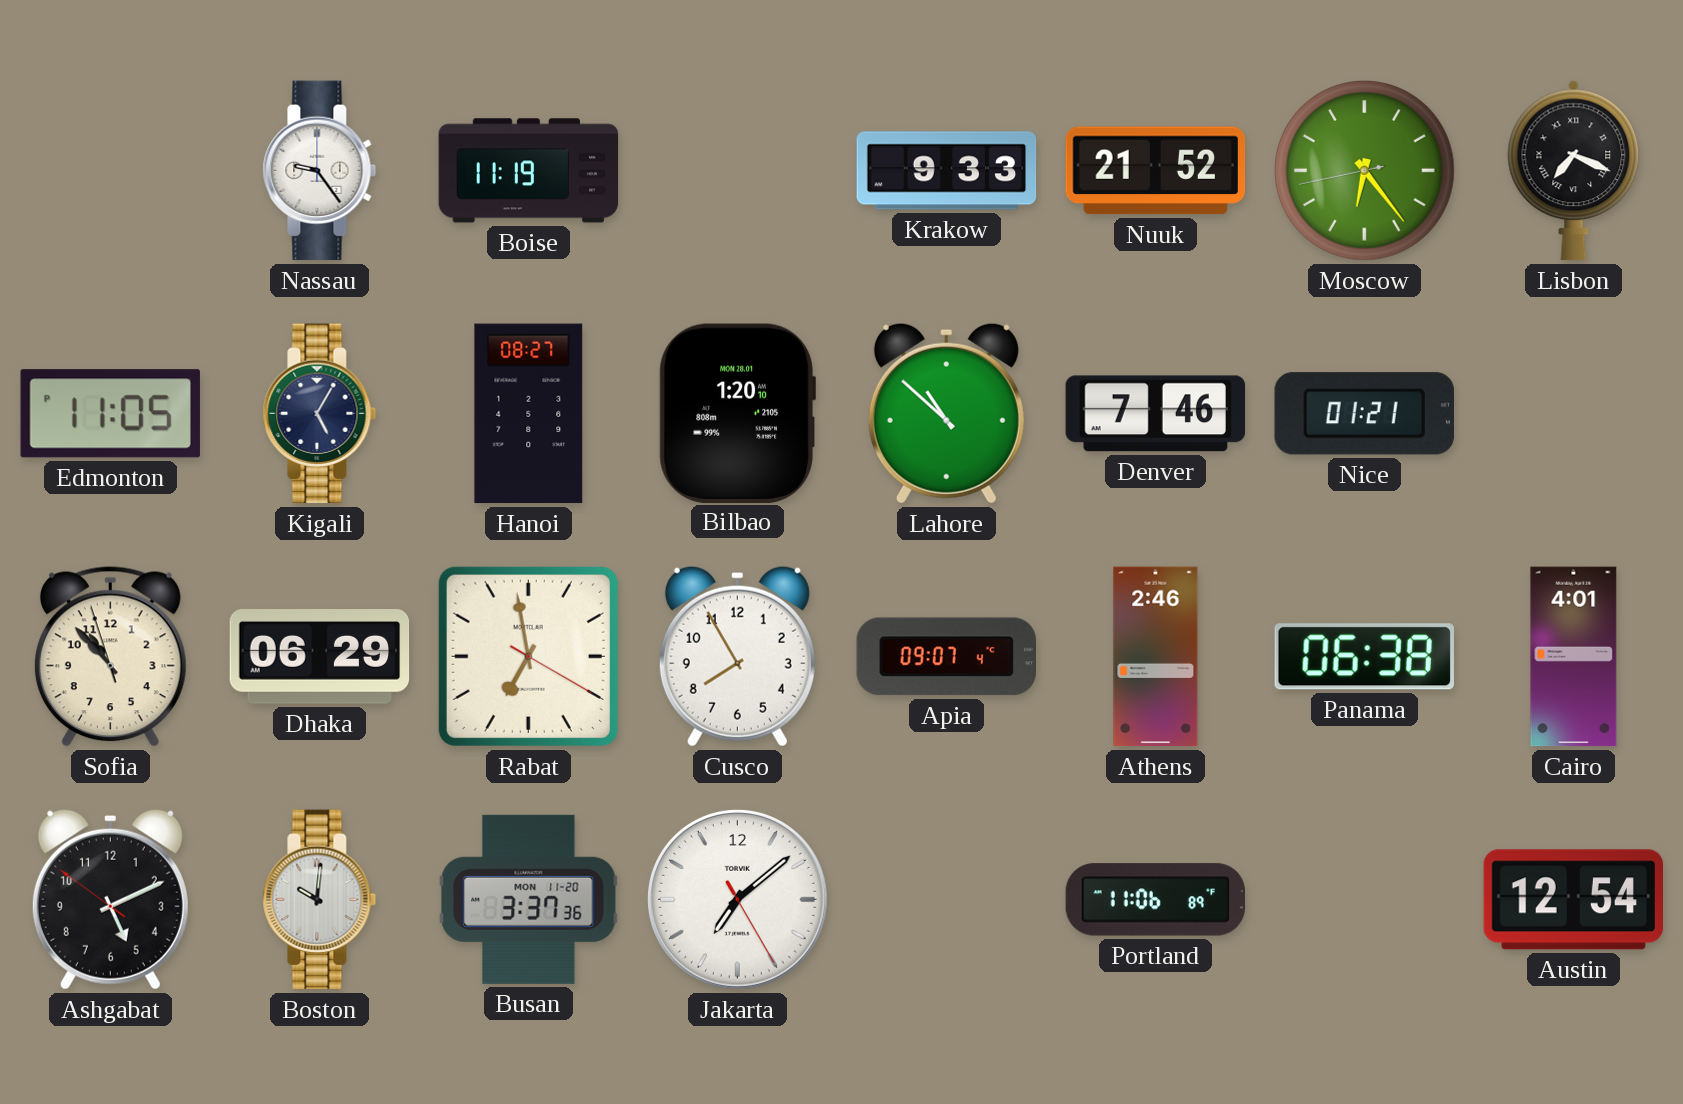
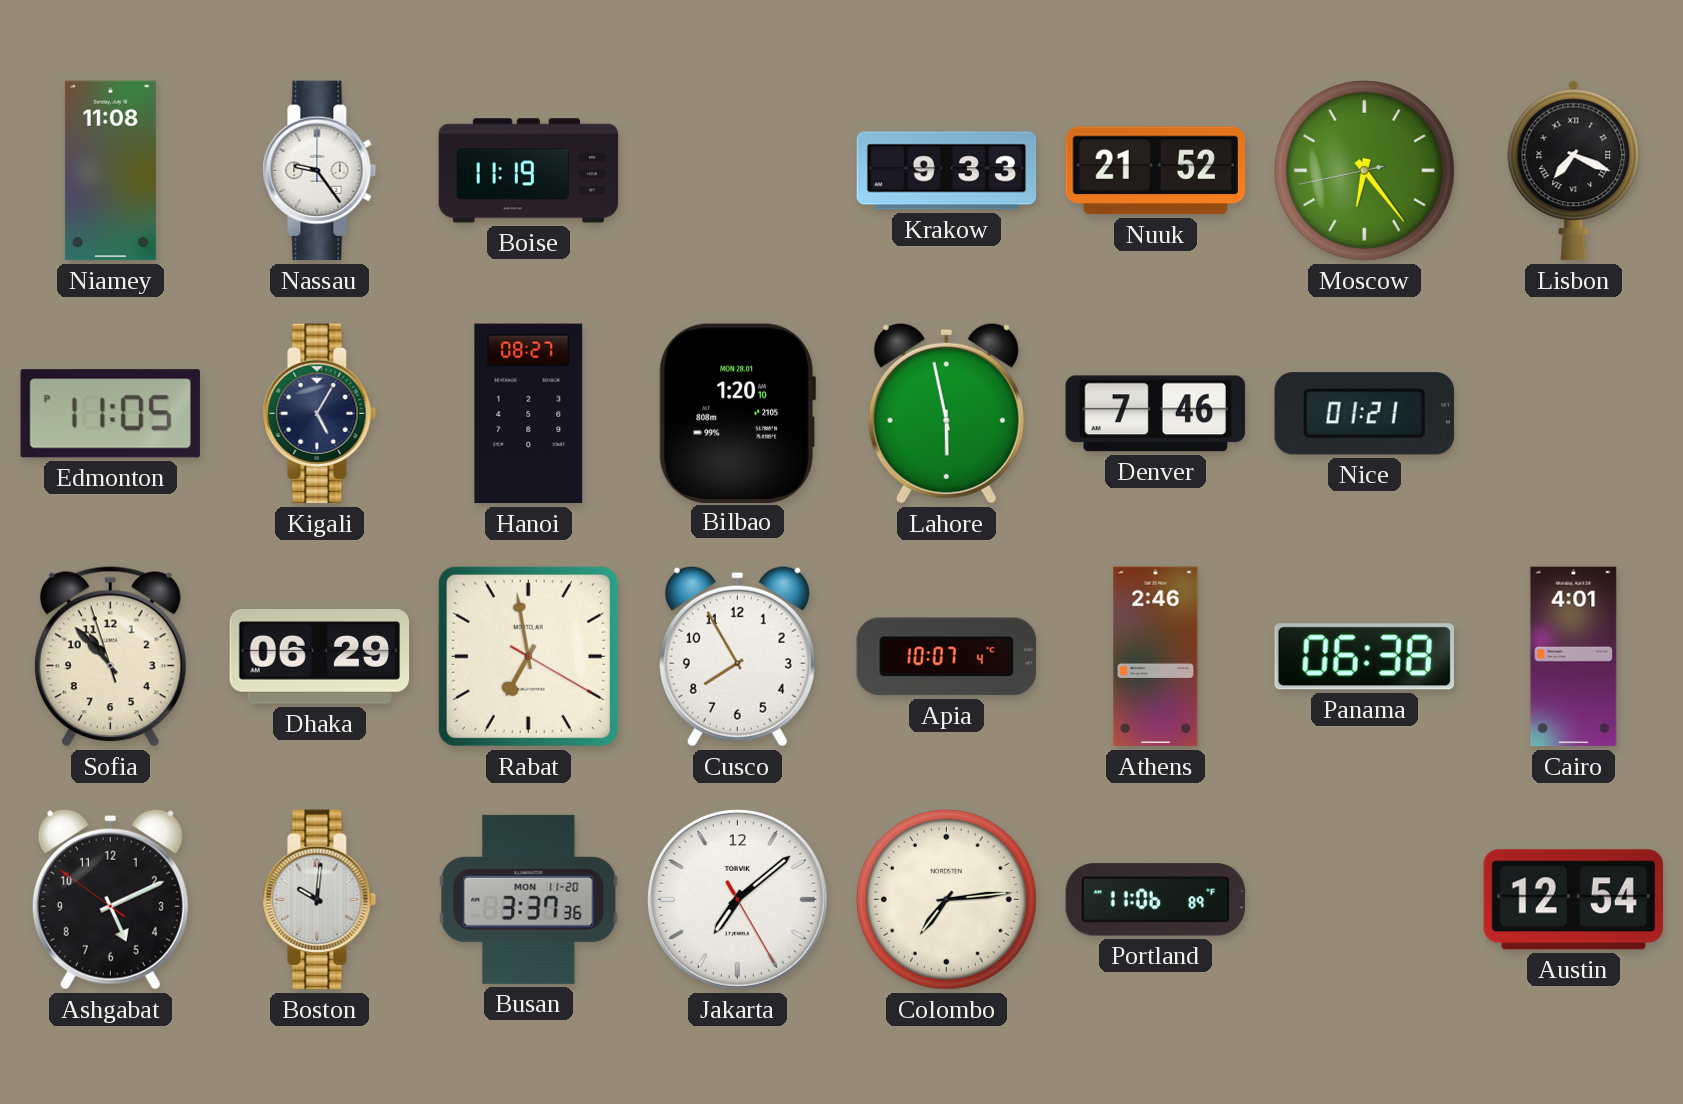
Niamey: none -> 11:08 (110, 171)
Lahore: 10:52 -> 5:58 (946, 413)
Apia: 09:07 -> 10:07 (946, 657)
Colombo: none -> 7:14 (947, 900)
